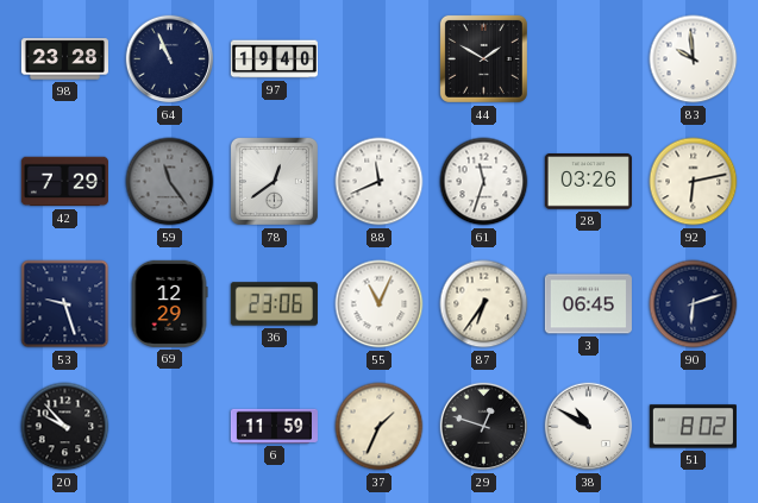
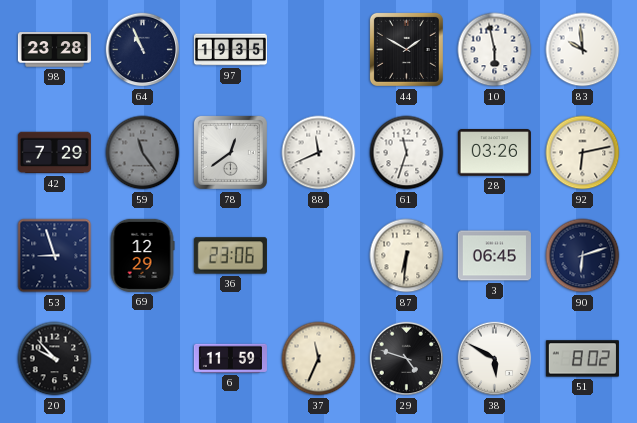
97: 19:40 -> 19:35 (230, 50)
10: none -> 5:58 (495, 50)
53: 9:27 -> 8:57 (55, 256)
55: 11:04 -> none (380, 304)
87: 6:36 -> 6:31 (407, 256)
37: 1:34 -> 11:34 (319, 359)
29: 12:48 -> 4:48 (407, 359)
38: 10:50 -> 5:50 (495, 359)
